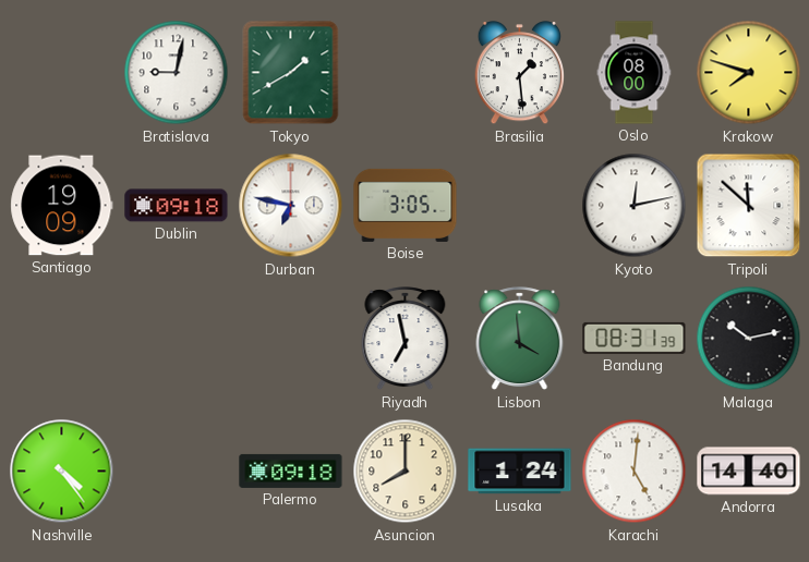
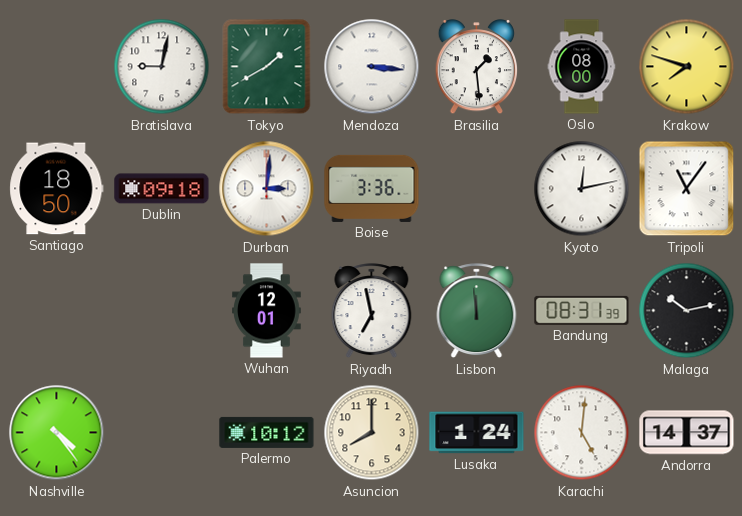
Mendoza: none -> 3:16 (372, 67)
Santiago: 19:09 -> 18:50 (57, 189)
Durban: 6:47 -> 3:01 (267, 189)
Boise: 3:05 -> 3:36 (372, 188)
Tripoli: 11:52 -> 11:06 (687, 189)
Wuhan: none -> 12:01 (267, 311)
Lisbon: 3:59 -> 11:59 (477, 311)
Palermo: 09:18 -> 10:12 (267, 432)
Andorra: 14:40 -> 14:37 (687, 433)
